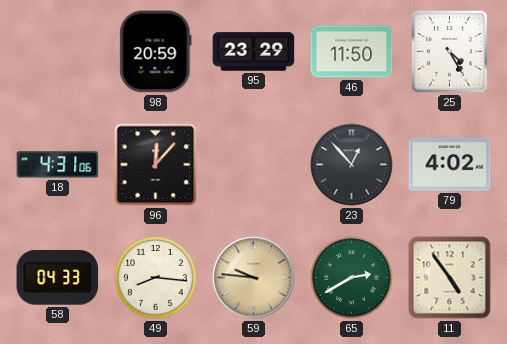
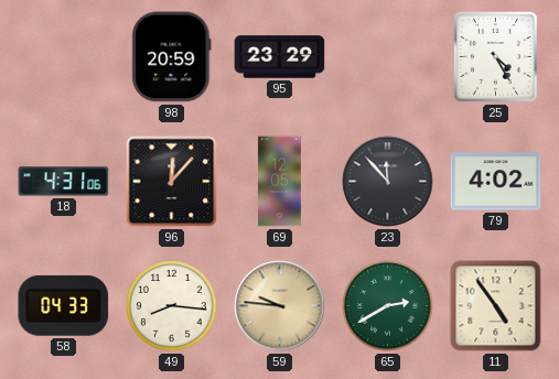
46: 11:50 -> none (352, 52)
69: none -> 12:05 (280, 182)
23: 12:53 -> 11:53 (388, 182)
